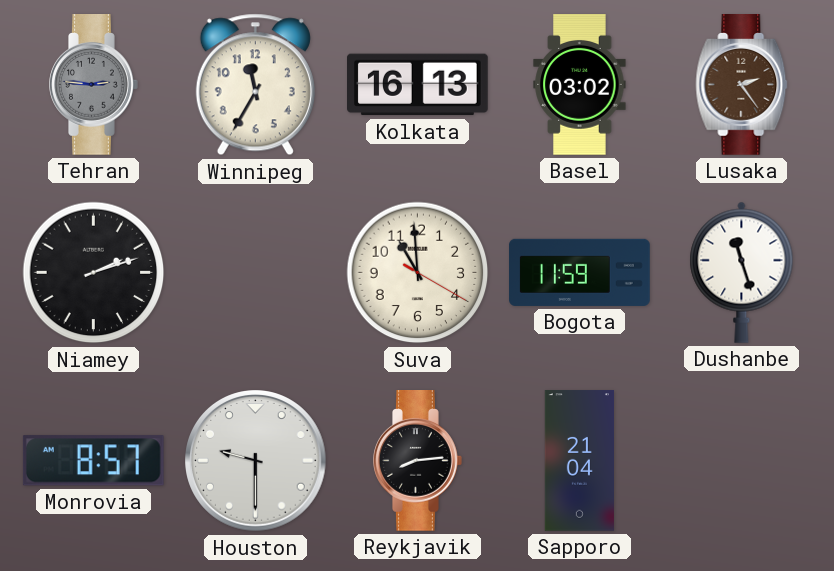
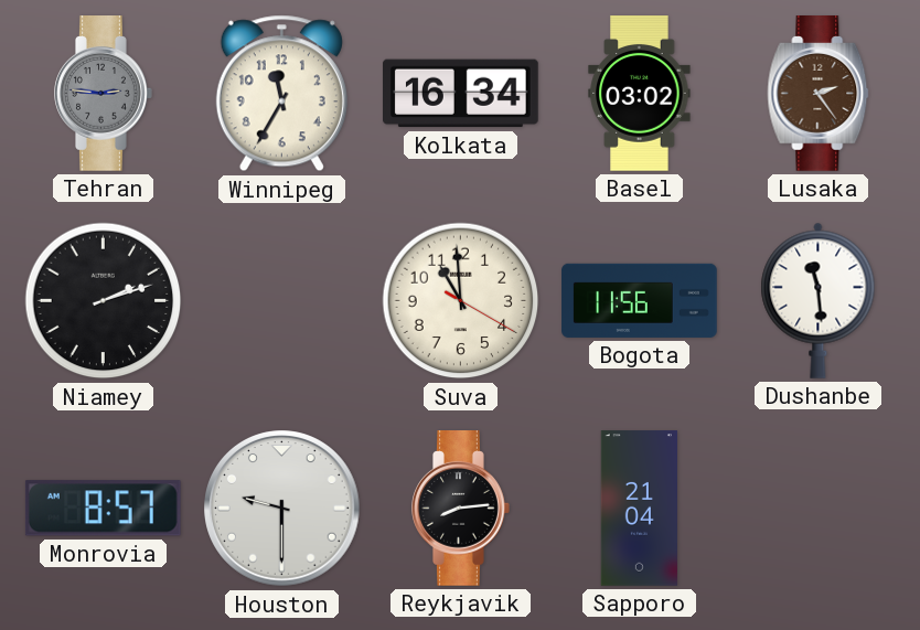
Kolkata: 16:13 -> 16:34 (461, 94)
Bogota: 11:59 -> 11:56 (640, 300)
Dushanbe: 11:27 -> 11:29 (819, 300)
